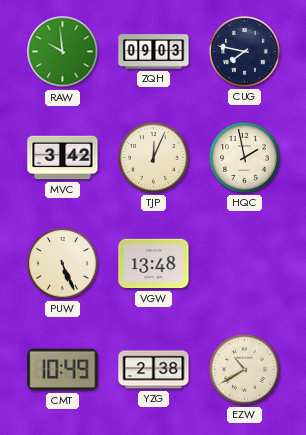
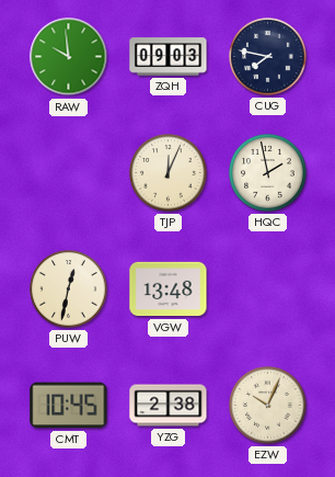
MVC: 3:42 -> none (63, 158)
PUW: 5:26 -> 12:32 (69, 289)
CMT: 10:49 -> 10:45 (69, 406)
EZW: 10:40 -> 10:04 (268, 406)
